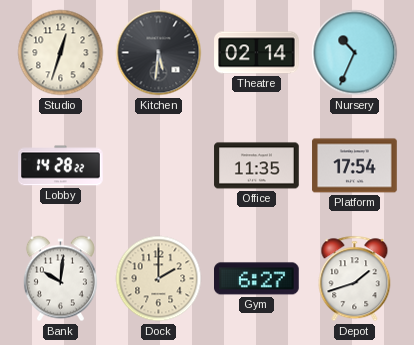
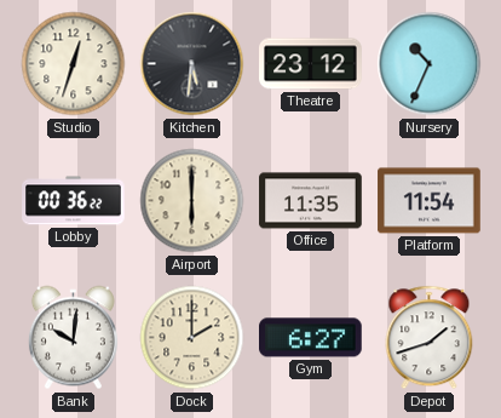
Theatre: 02:14 -> 23:12 (311, 64)
Lobby: 14:28 -> 00:36 (74, 201)
Airport: none -> 6:00 (192, 201)
Platform: 17:54 -> 11:54 (430, 201)
